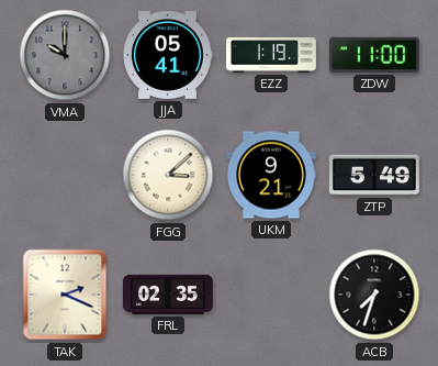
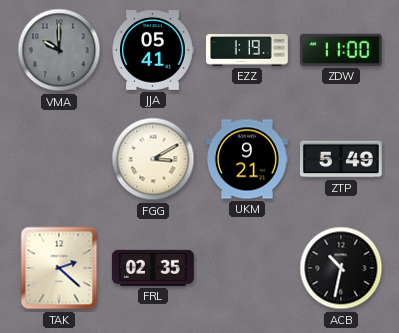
FGG: 3:08 -> 3:10 (153, 159)
TAK: 2:19 -> 2:22 (59, 268)
ACB: 7:33 -> 10:32 (341, 268)
